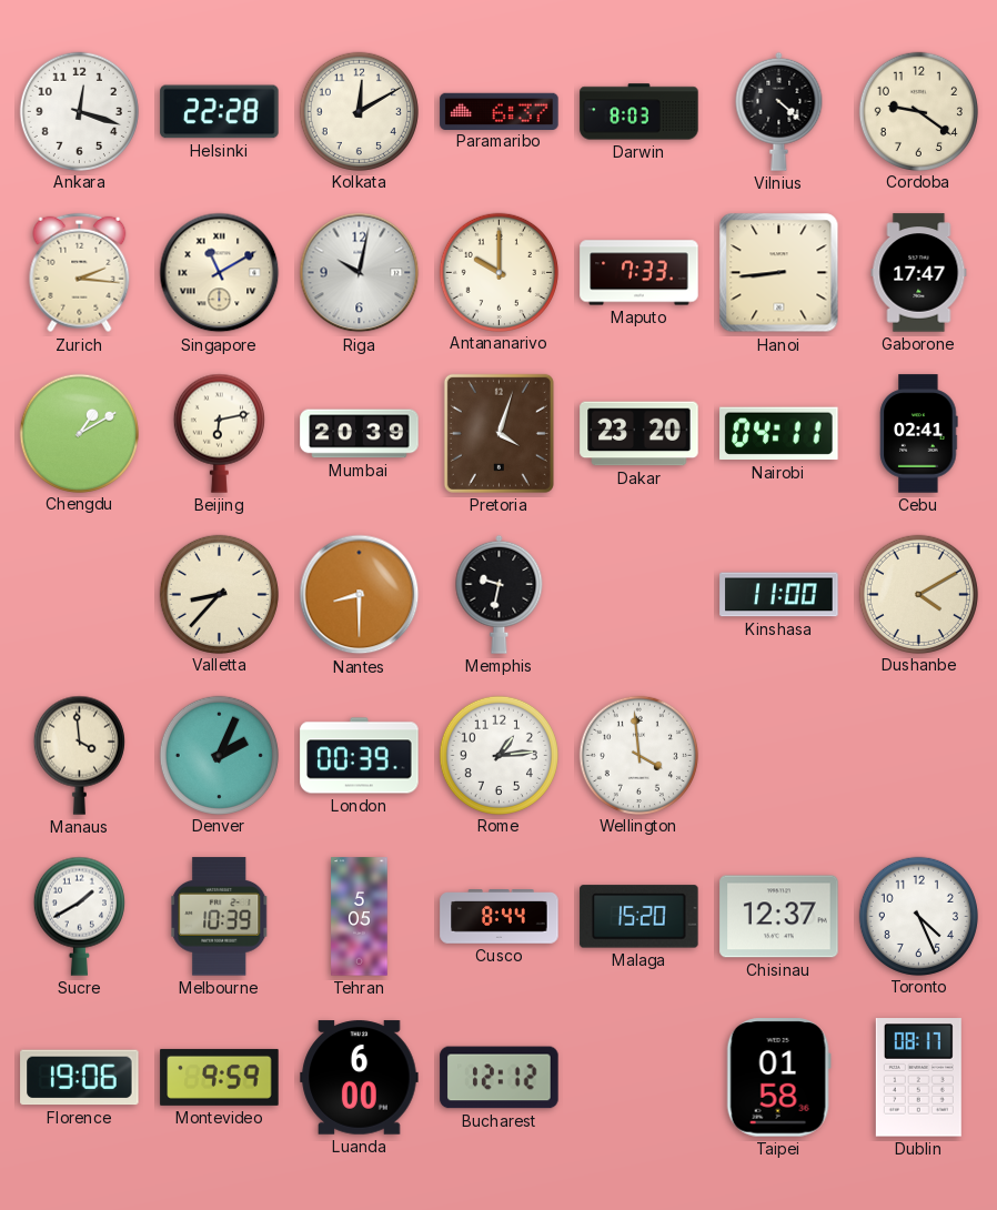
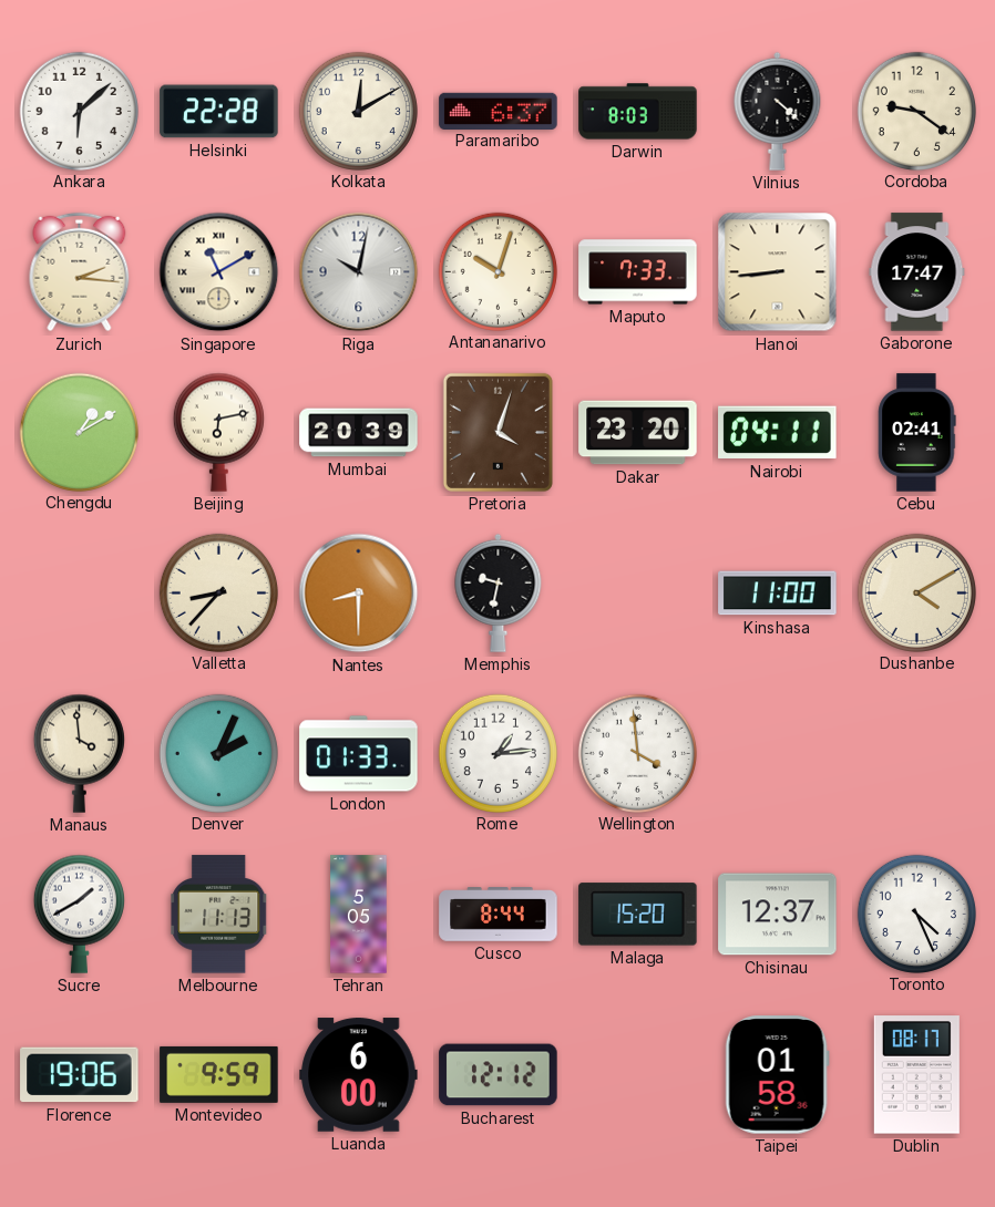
Ankara: 12:18 -> 6:08 (79, 111)
Antananarivo: 10:00 -> 10:03 (498, 271)
London: 00:39 -> 01:33 (359, 754)
Melbourne: 10:39 -> 11:13 (219, 915)
